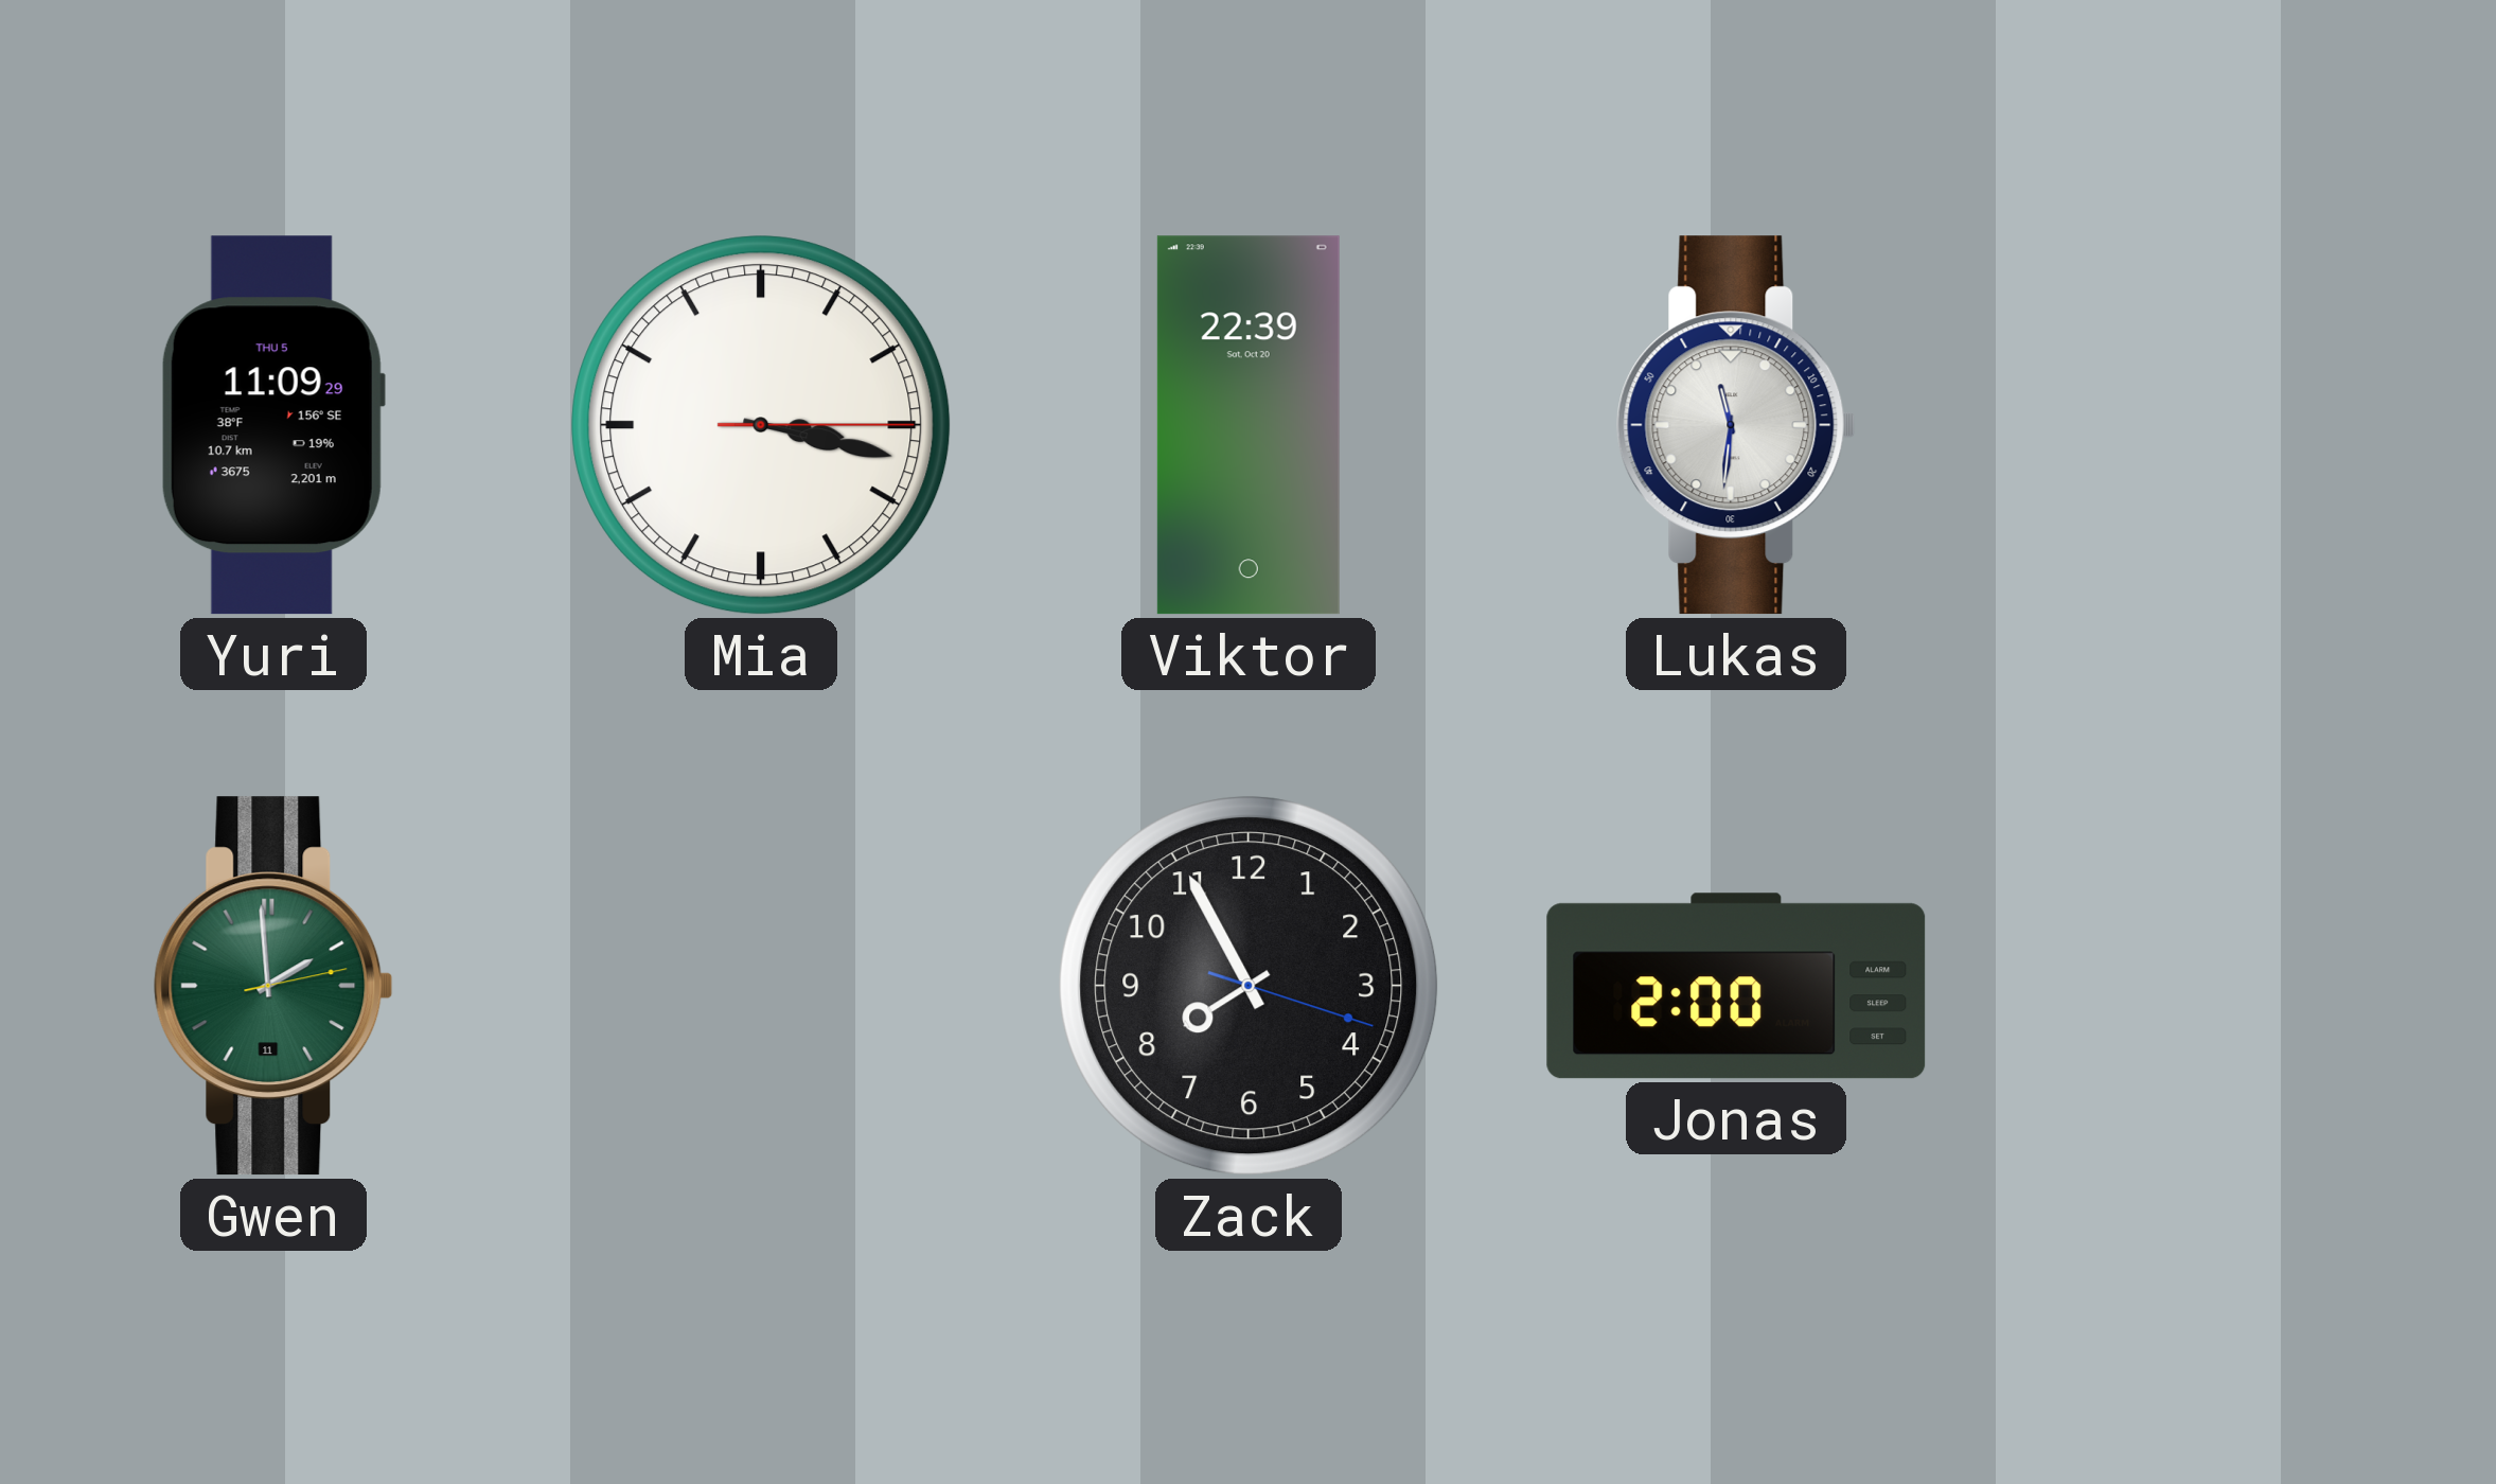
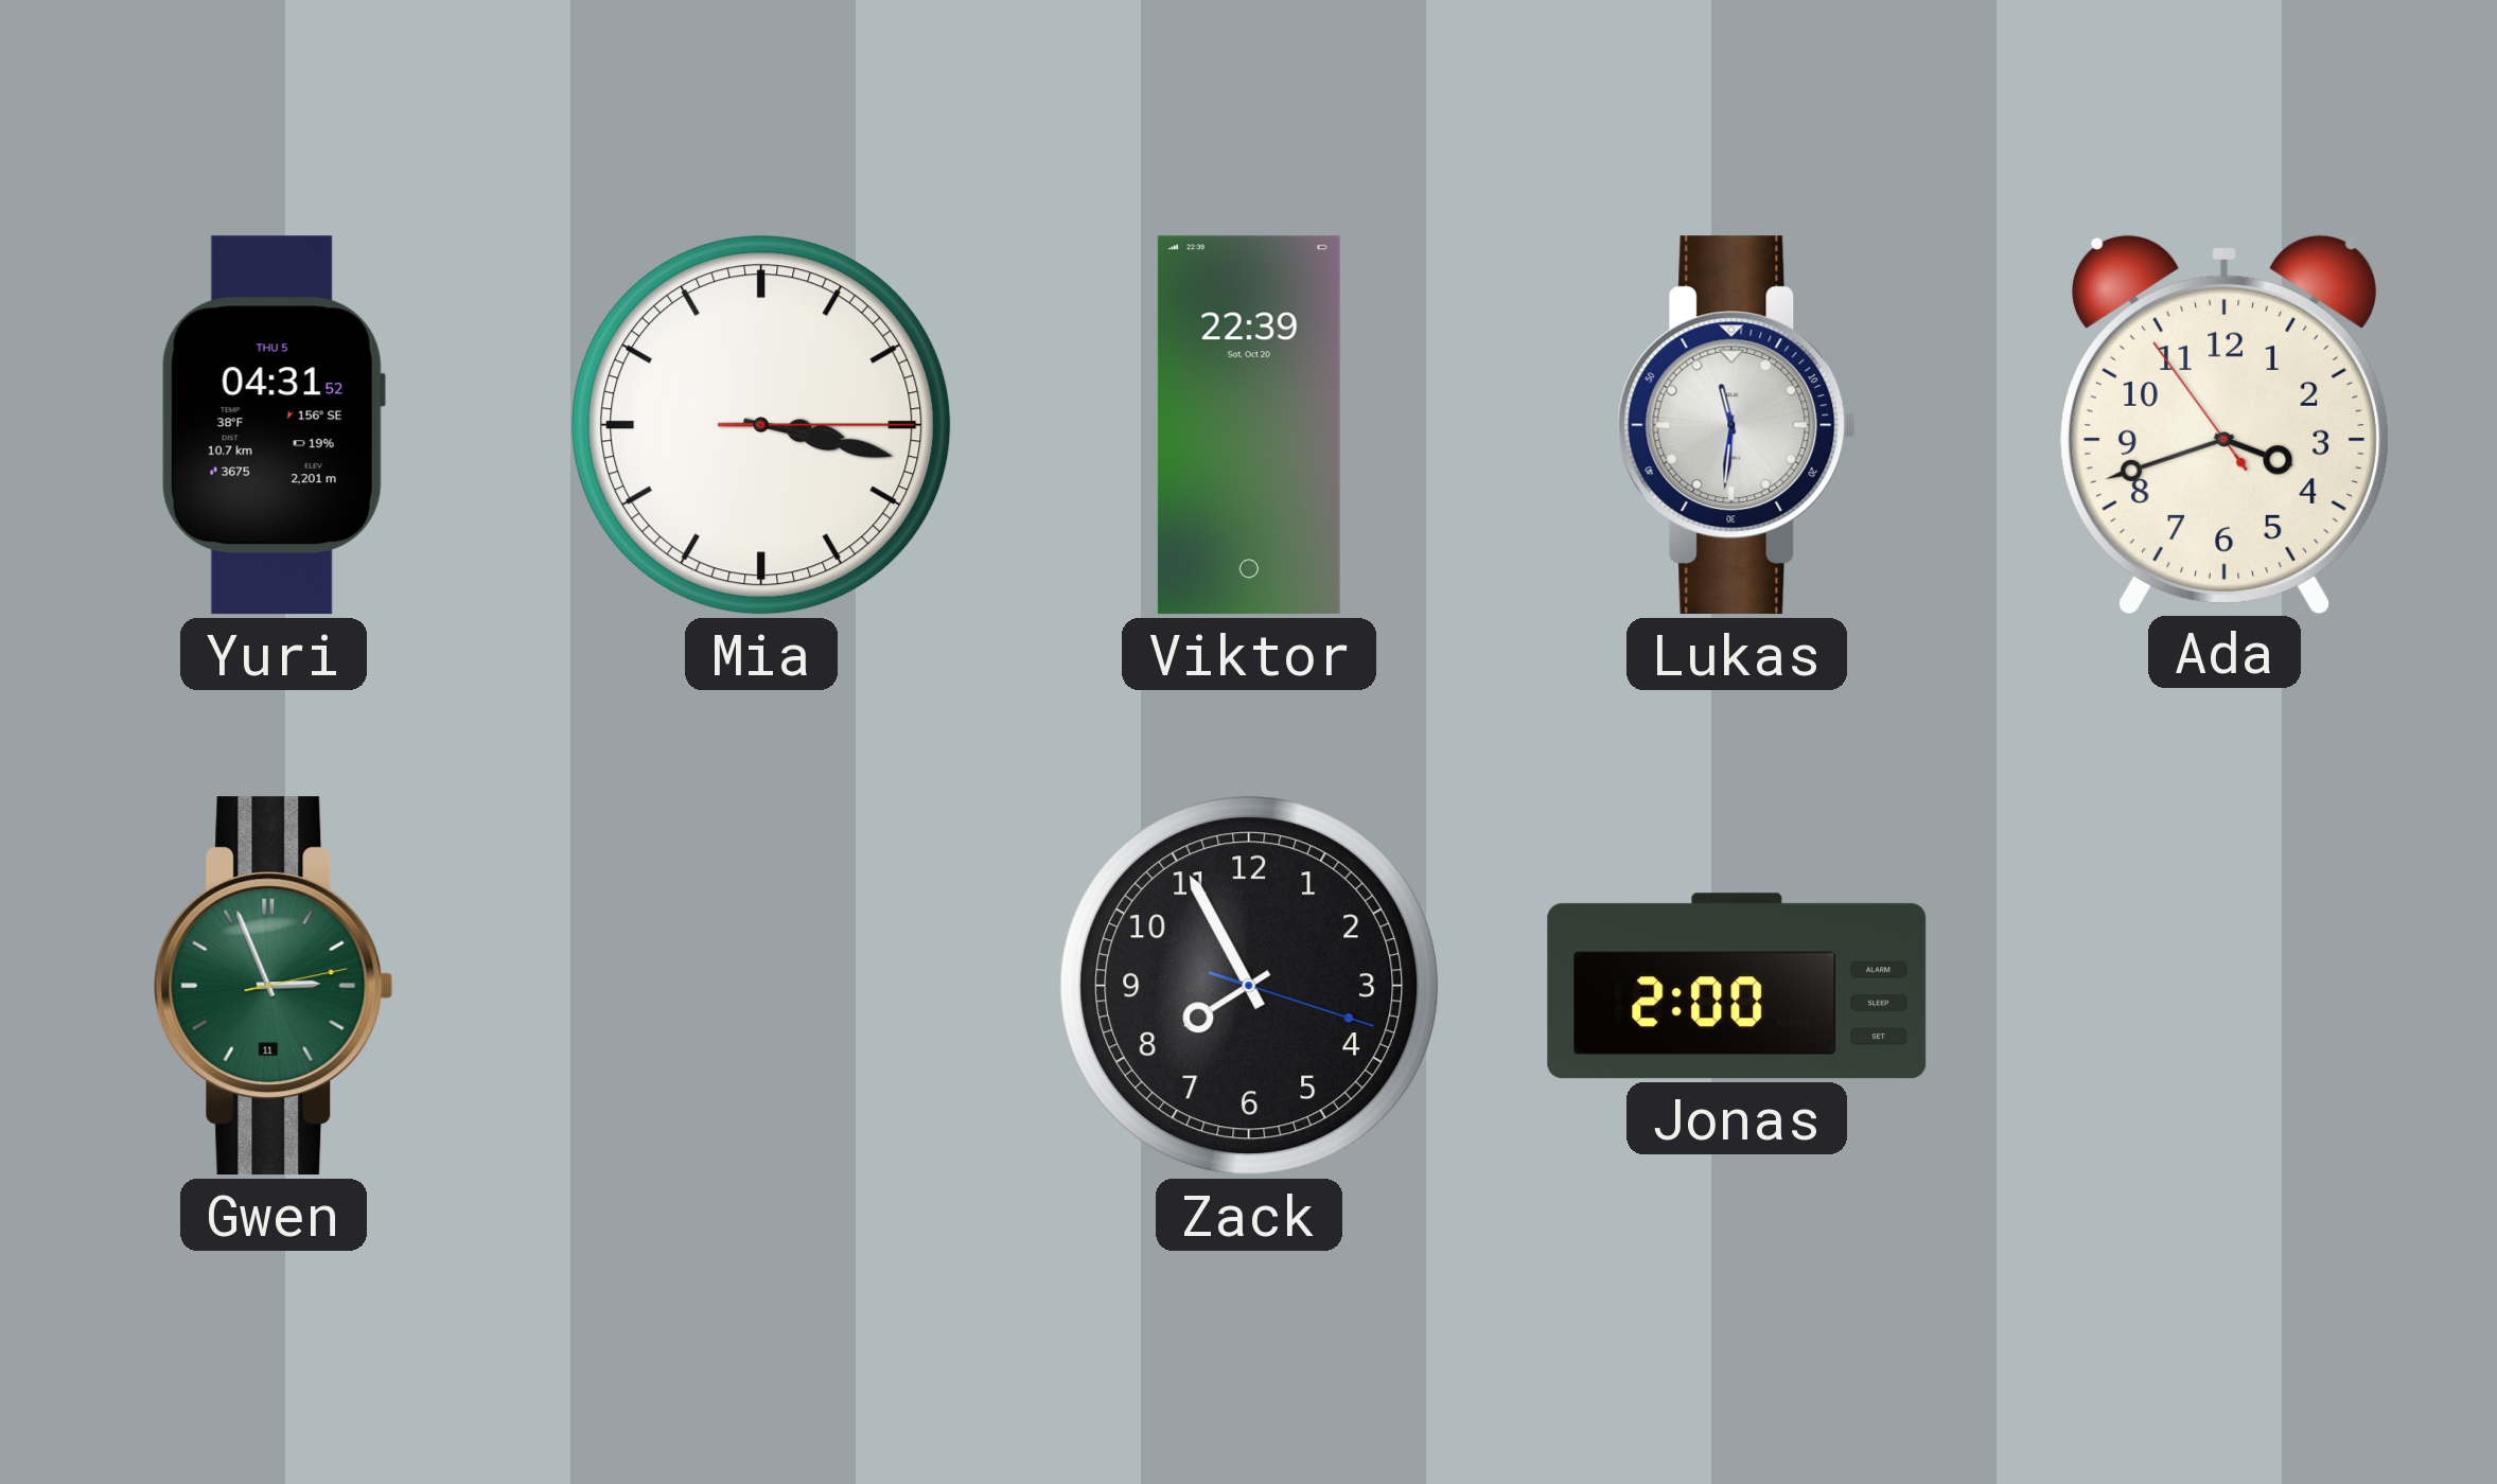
Yuri: 11:09 -> 04:31 (274, 425)
Ada: none -> 3:41 (2225, 424)
Gwen: 1:59 -> 2:56 (274, 986)
